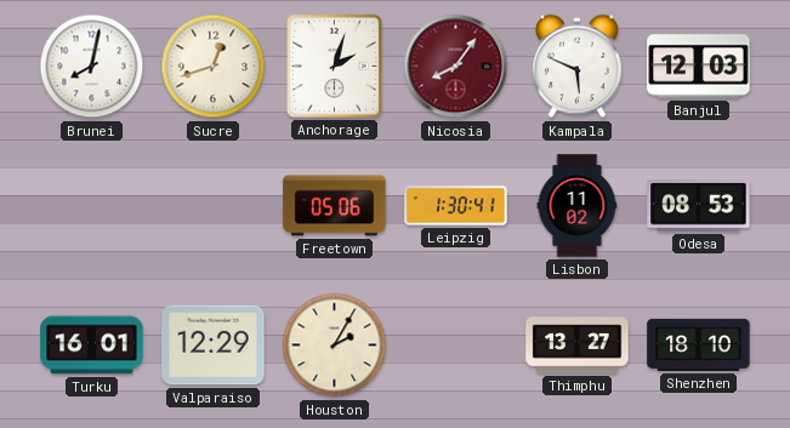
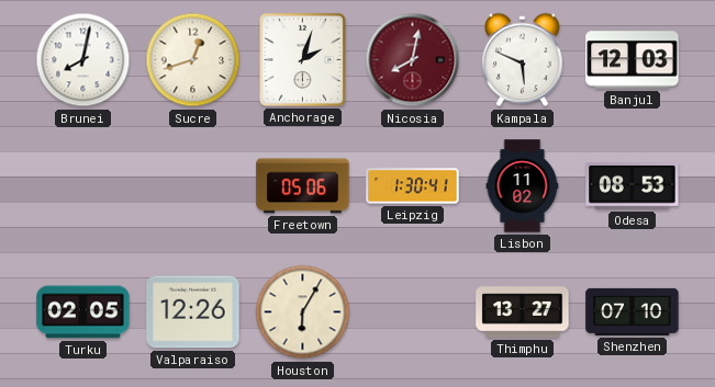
Nicosia: 8:06 -> 8:02 (413, 60)
Turku: 16:01 -> 02:05 (83, 312)
Valparaiso: 12:29 -> 12:26 (193, 312)
Houston: 2:05 -> 6:05 (303, 312)
Shenzhen: 18:10 -> 07:10 (633, 311)
